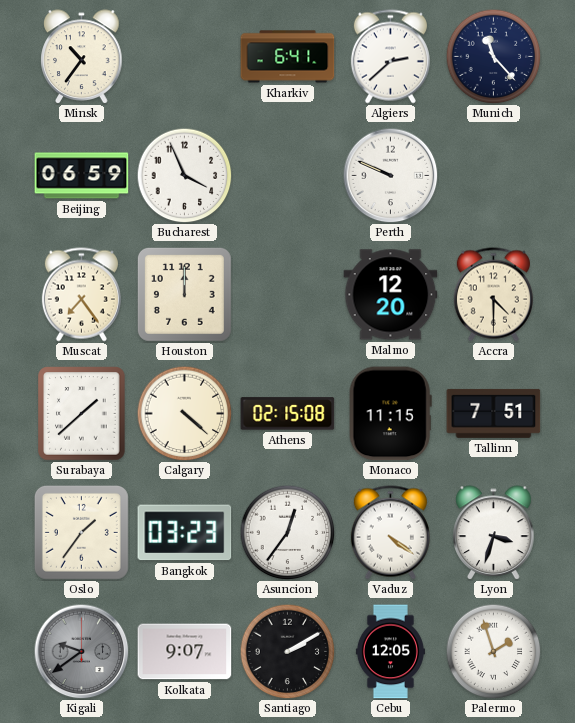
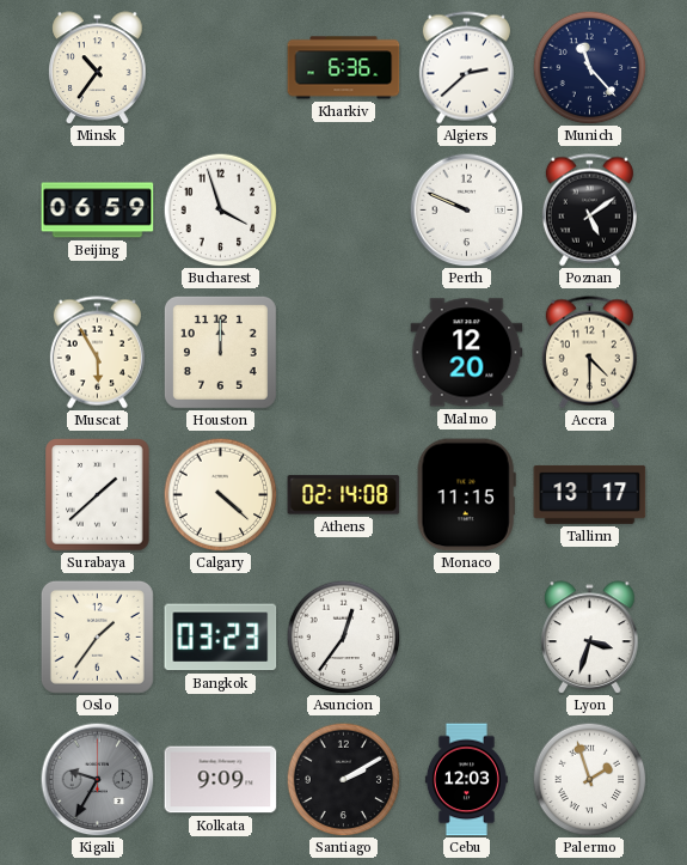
Kharkiv: 6:41 -> 6:36 (344, 68)
Bucharest: 3:56 -> 3:57 (220, 209)
Poznan: none -> 5:09 (589, 211)
Muscat: 7:24 -> 5:55 (97, 353)
Athens: 02:15 -> 02:14 (344, 495)
Tallinn: 7:51 -> 13:17 (590, 494)
Vaduz: 4:21 -> none (390, 533)
Kigali: 9:39 -> 9:35 (97, 779)
Kolkata: 9:07 -> 9:09 (221, 780)
Cebu: 12:05 -> 12:03 (466, 780)
